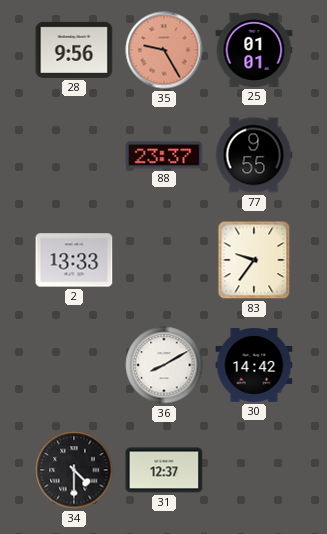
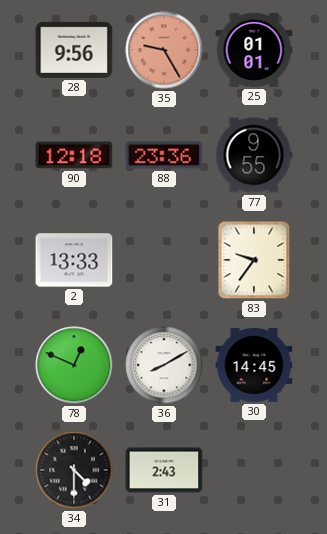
90: none -> 12:18 (74, 155)
88: 23:37 -> 23:36 (164, 155)
78: none -> 12:49 (74, 365)
30: 14:42 -> 14:45 (254, 365)
31: 12:37 -> 2:43 (164, 470)
